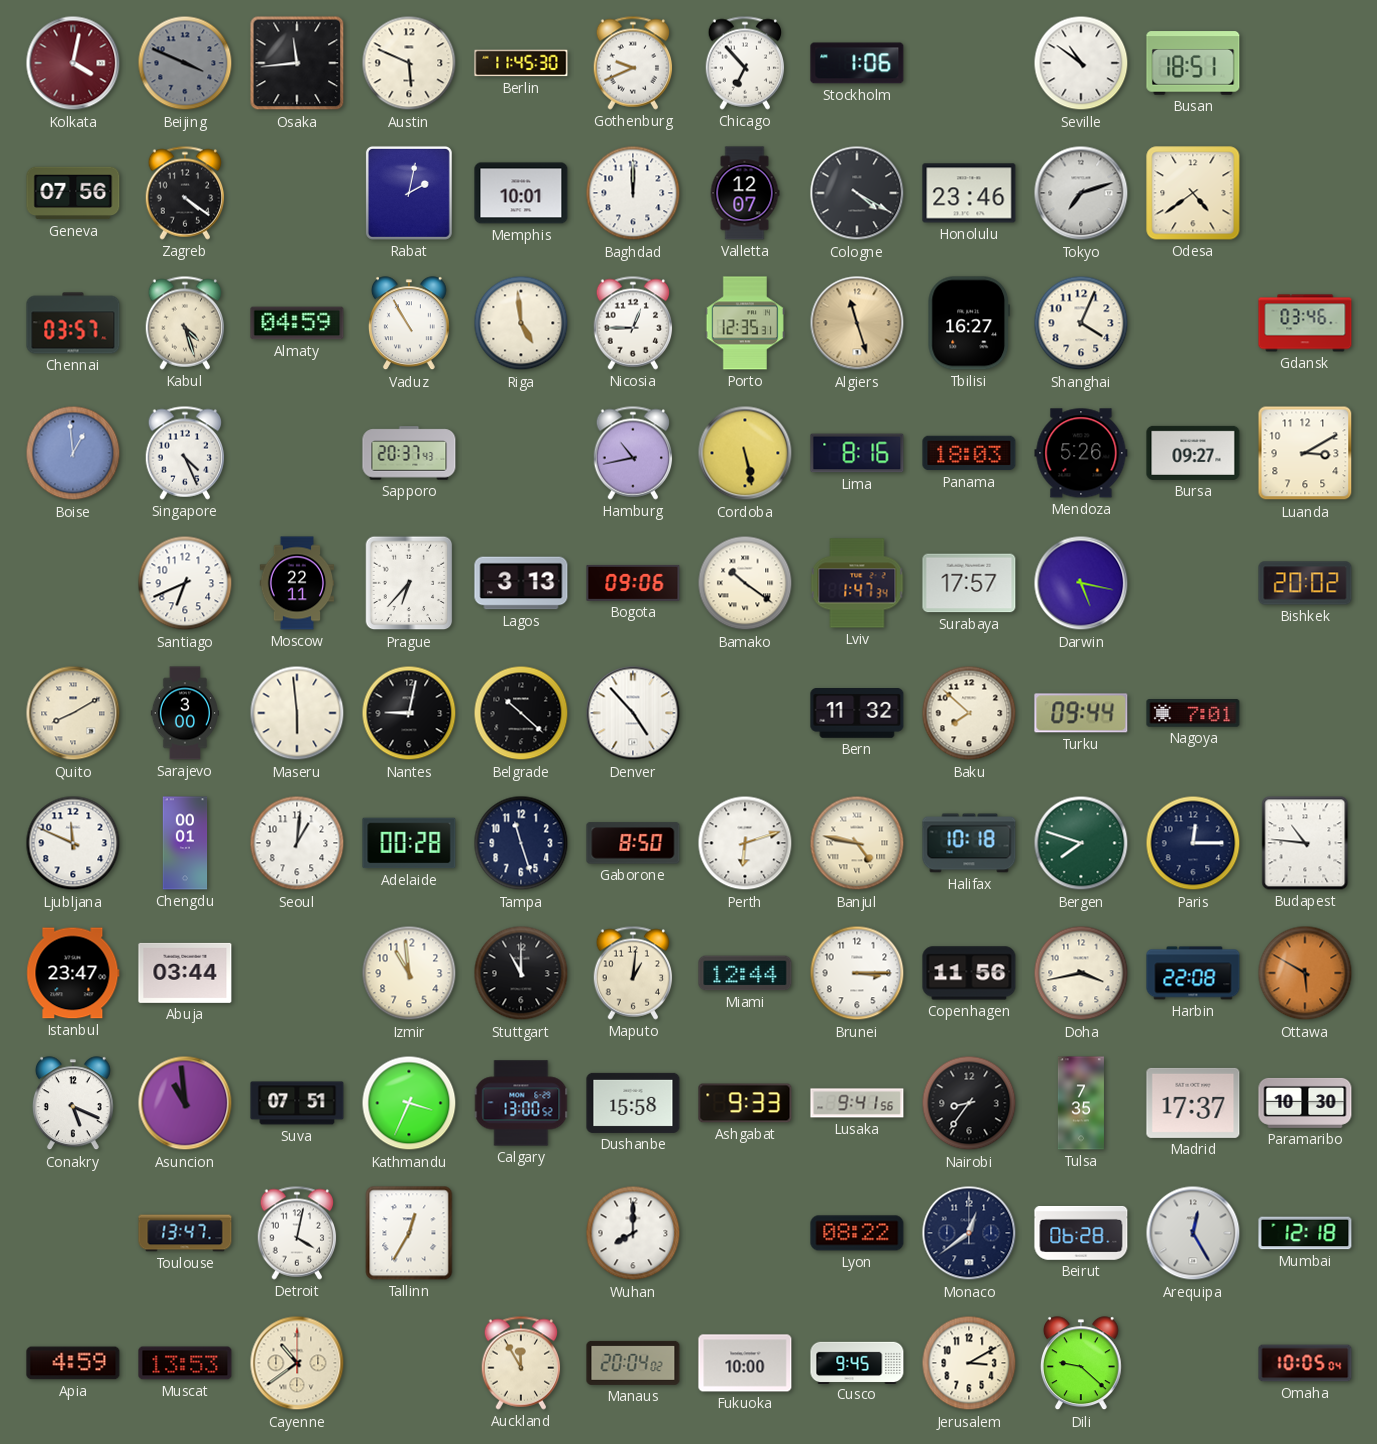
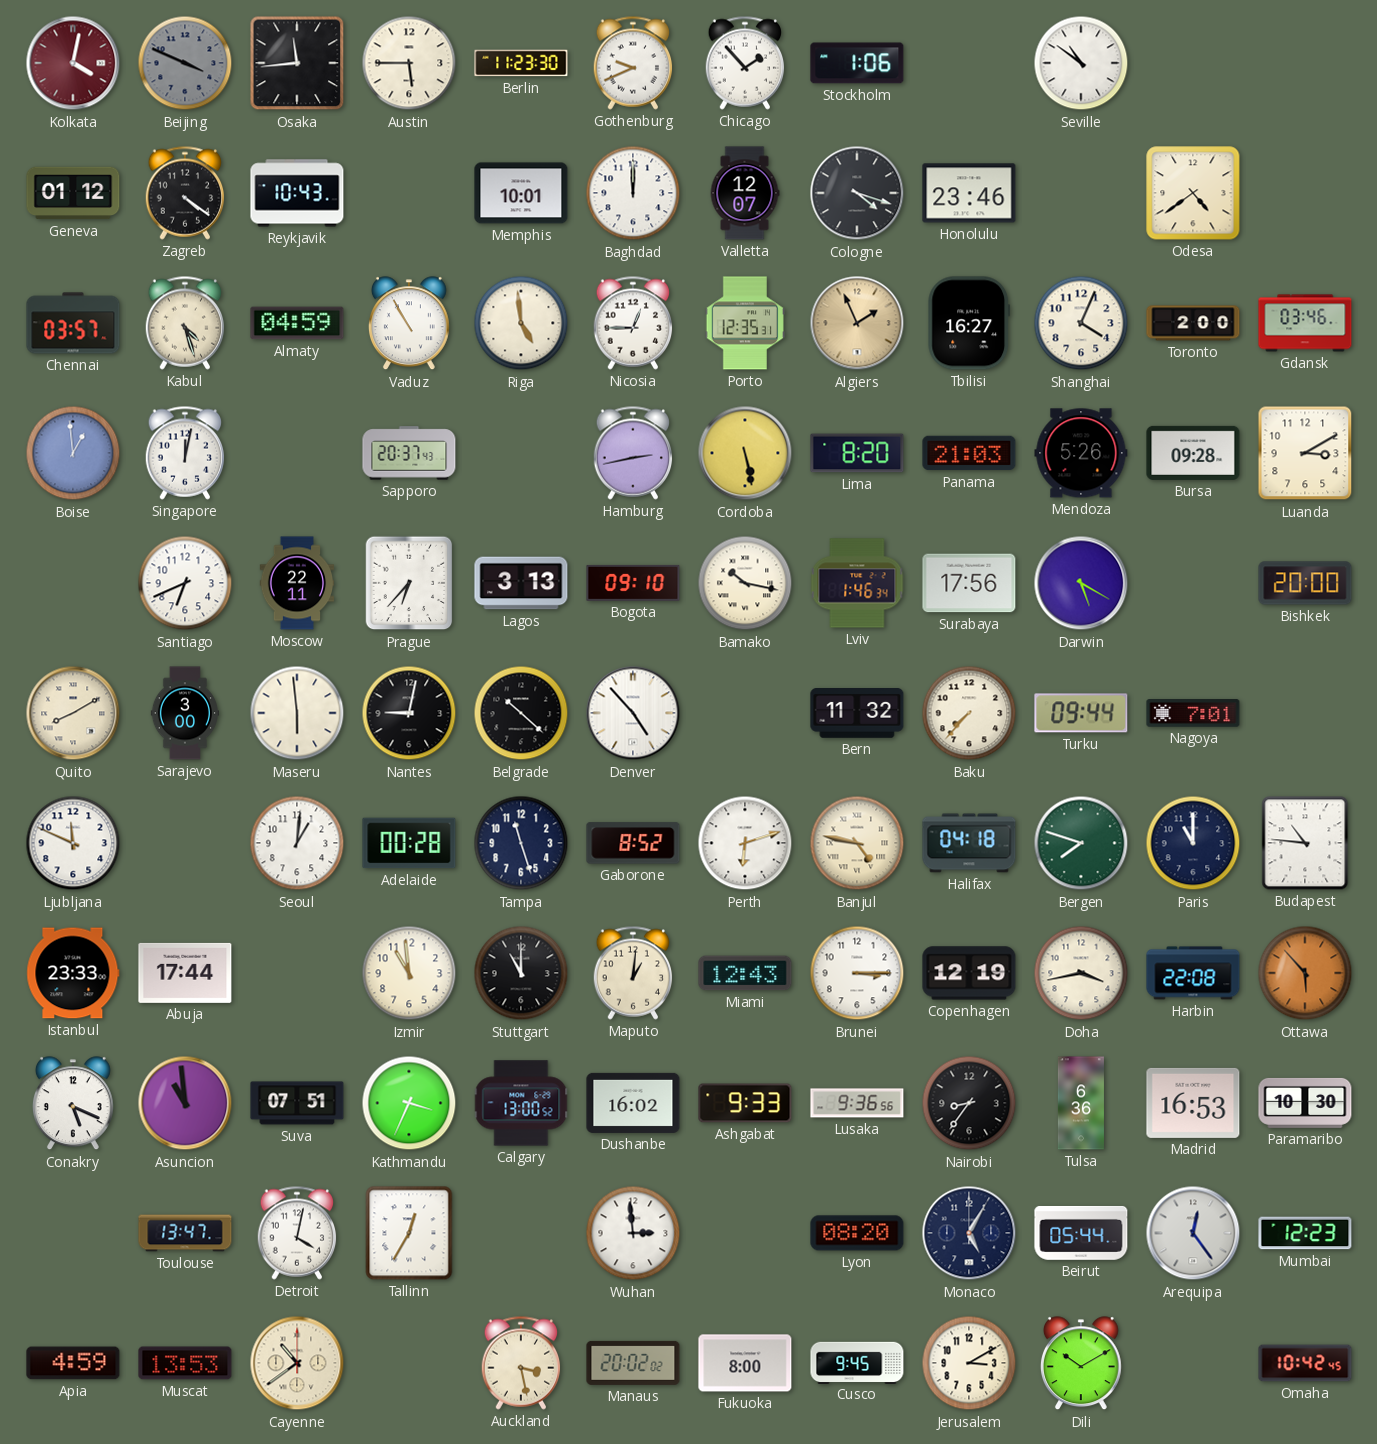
Austin: 5:49 -> 5:45 (409, 63)
Berlin: 11:45 -> 11:23 (521, 63)
Chicago: 6:53 -> 1:53 (745, 63)
Busan: 18:51 -> none (1193, 63)
Geneva: 07:56 -> 01:12 (73, 193)
Reykjavik: none -> 10:43 (297, 193)
Rabat: 2:02 -> none (409, 193)
Cologne: 4:20 -> 4:18 (857, 193)
Tokyo: 7:12 -> none (1081, 193)
Algiers: 11:27 -> 1:56 (857, 323)
Toronto: none -> 2:00 (1193, 323)
Singapore: 4:26 -> 12:02 (185, 453)
Hamburg: 10:43 -> 2:43 (633, 453)
Lima: 8:16 -> 8:20 (857, 453)
Panama: 18:03 -> 21:03 (969, 453)
Bursa: 09:27 -> 09:28 (1193, 453)
Bogota: 09:06 -> 09:10 (633, 583)
Bamako: 10:21 -> 10:17 (745, 583)
Lviv: 1:47 -> 1:46 (857, 583)
Surabaya: 17:57 -> 17:56 (969, 583)
Darwin: 5:17 -> 5:20 (1081, 583)
Bishkek: 20:02 -> 20:00 (1305, 583)
Baku: 7:52 -> 7:37 (969, 713)
Chengdu: 00:01 -> none (185, 843)
Gaborone: 8:50 -> 8:52 (633, 843)
Halifax: 10:18 -> 04:18 (969, 843)
Paris: 12:15 -> 11:00 (1193, 843)
Istanbul: 23:47 -> 23:33 (73, 973)
Abuja: 03:44 -> 17:44 (185, 973)
Miami: 12:44 -> 12:43 (745, 973)
Copenhagen: 11:56 -> 12:19 (969, 973)
Ottawa: 5:50 -> 5:53 (1305, 973)
Dushanbe: 15:58 -> 16:02 (633, 1103)
Lusaka: 9:41 -> 9:36 (857, 1103)
Tulsa: 7:35 -> 6:36 (1081, 1103)
Madrid: 17:37 -> 16:53 (1193, 1103)
Wuhan: 8:00 -> 2:59 (633, 1233)
Lyon: 08:22 -> 08:20 (857, 1233)
Monaco: 12:39 -> 5:05 (969, 1233)
Beirut: 06:28 -> 05:44 (1081, 1233)
Arequipa: 12:25 -> 12:24 (1193, 1233)
Mumbai: 12:18 -> 12:23 (1305, 1233)
Auckland: 11:55 -> 3:28 (521, 1363)
Manaus: 20:04 -> 20:02 (633, 1363)
Fukuoka: 10:00 -> 8:00 (745, 1363)
Dili: 9:22 -> 10:10 (1081, 1364)
Omaha: 10:05 -> 10:42 (1305, 1363)
